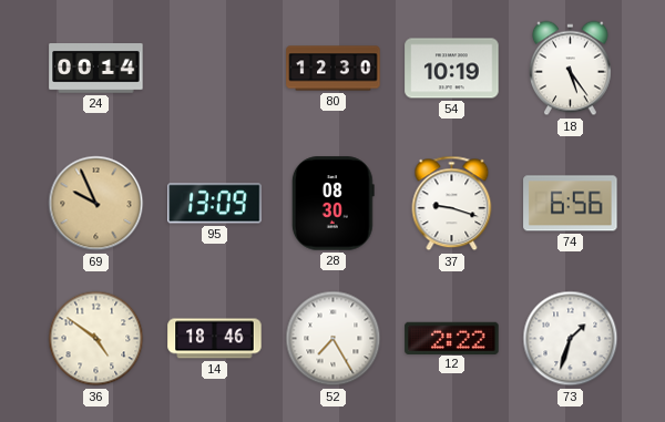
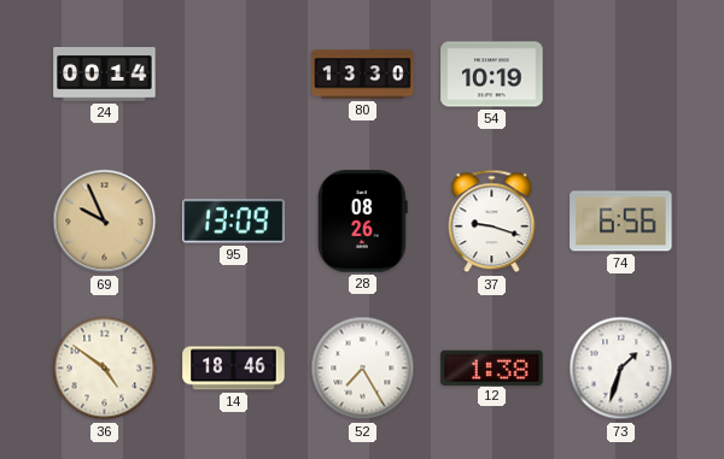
80: 12:30 -> 13:30 (363, 75)
18: 5:24 -> none (570, 69)
28: 08:30 -> 08:26 (362, 222)
12: 2:22 -> 1:38 (492, 367)
